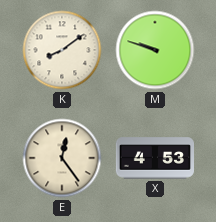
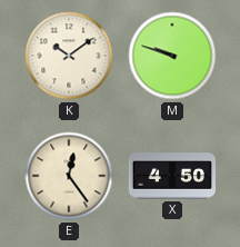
K: 8:09 -> 10:09 (69, 56)
X: 4:53 -> 4:50 (171, 176)
